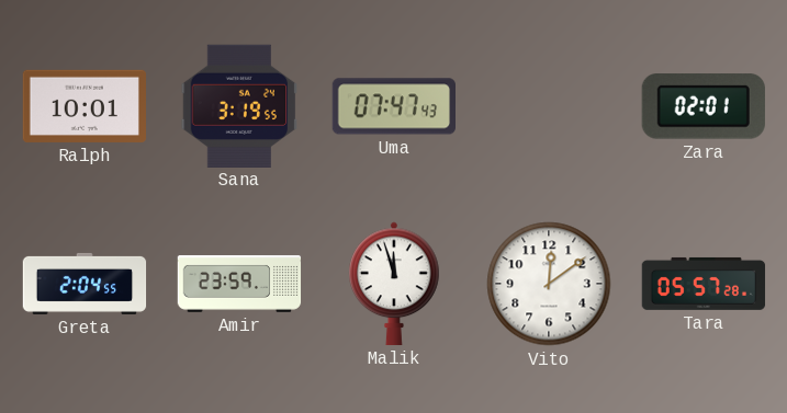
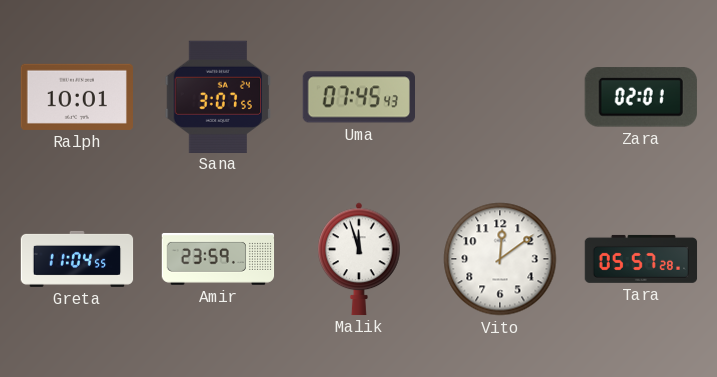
Sana: 3:19 -> 3:07 (218, 96)
Uma: 07:47 -> 07:45 (358, 97)
Greta: 2:04 -> 11:04 (77, 259)
